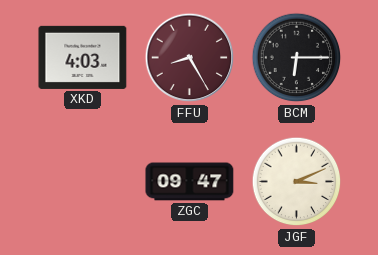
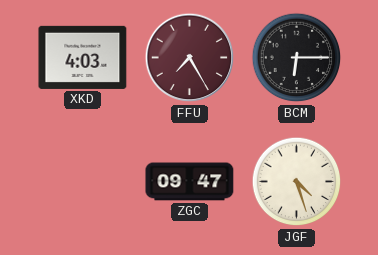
FFU: 8:25 -> 7:25 (190, 58)
JGF: 3:11 -> 4:27 (297, 182)
